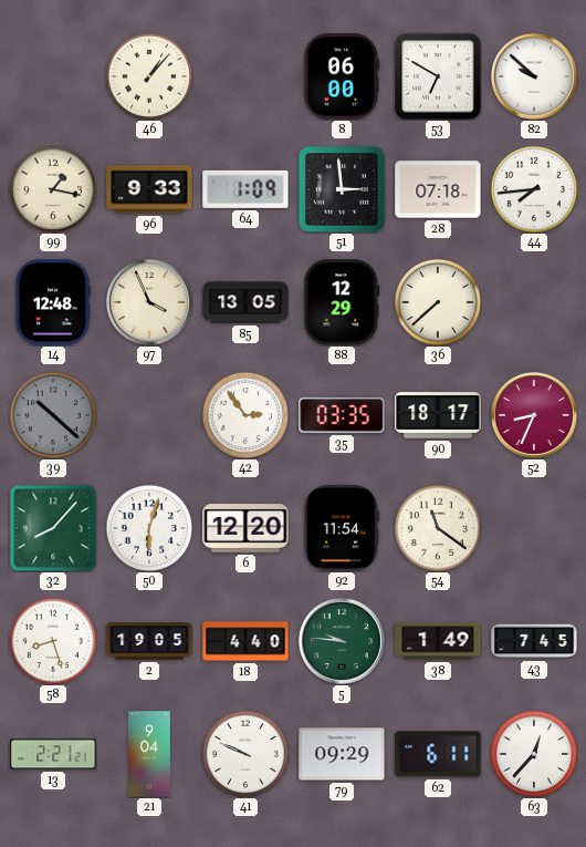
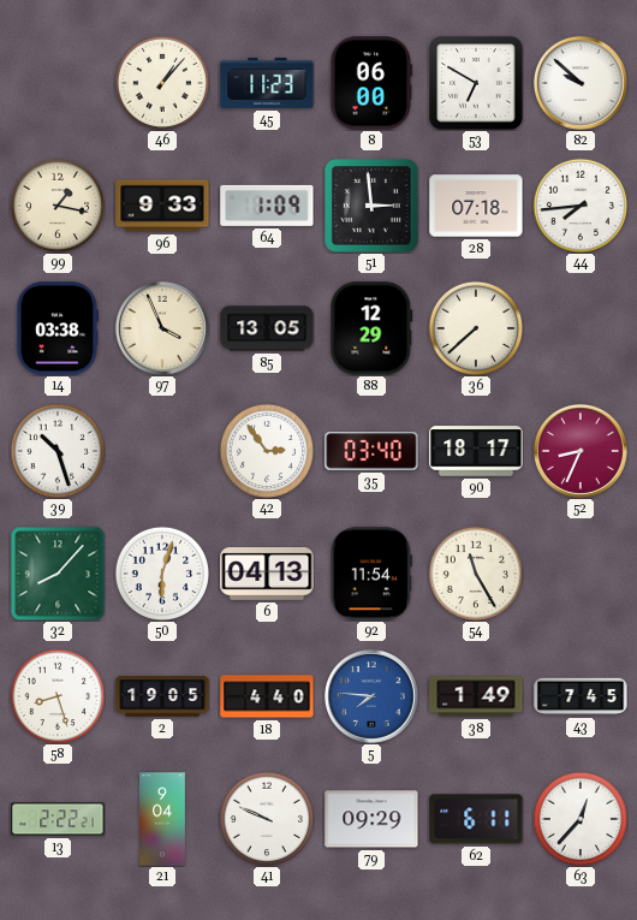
45: none -> 11:23 (267, 83)
14: 12:48 -> 03:38 (58, 328)
39: 10:22 -> 10:27 (56, 450)
39 dial: grey -> white (56, 450)
35: 03:35 -> 03:40 (371, 451)
6: 12:20 -> 04:13 (267, 575)
54: 11:21 -> 11:25 (475, 572)
5: 9:46 -> 7:46 (371, 696)
5 dial: green -> blue (371, 696)
13: 2:21 -> 2:22 (58, 819)
